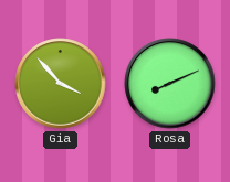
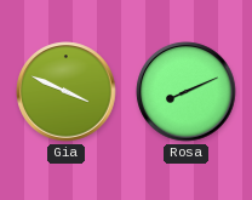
Gia: 3:53 -> 3:49 (67, 92)
